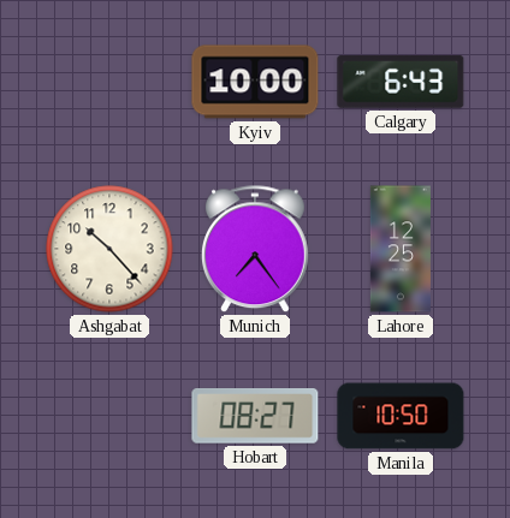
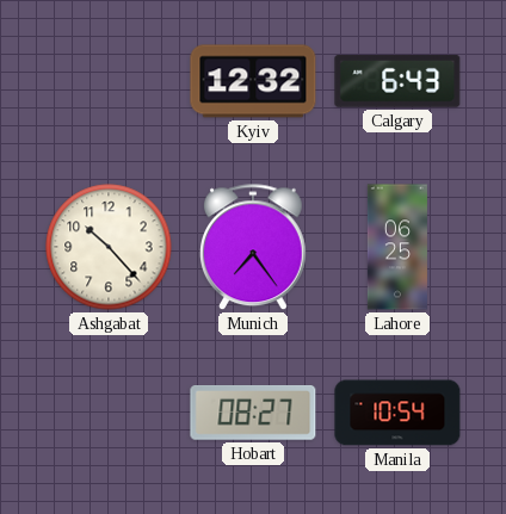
Kyiv: 10:00 -> 12:32 (253, 81)
Lahore: 12:25 -> 06:25 (397, 247)
Manila: 10:50 -> 10:54 (397, 413)
